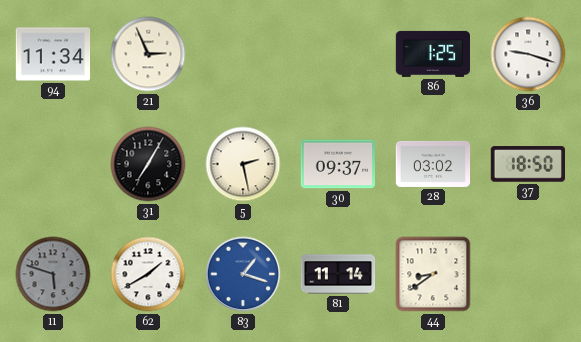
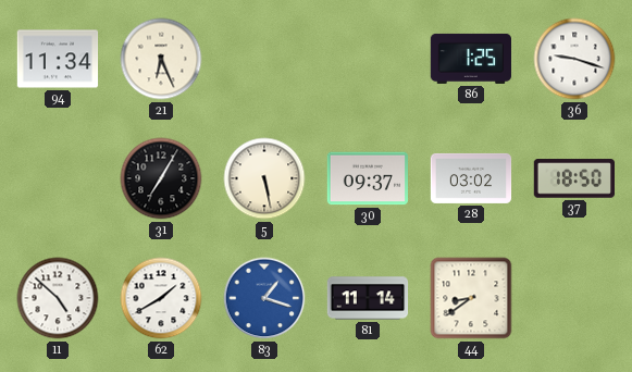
21: 2:56 -> 6:26 (161, 59)
5: 2:28 -> 5:28 (264, 178)
11: 5:48 -> 4:52 (58, 298)
11 dial: grey -> white (58, 298)
